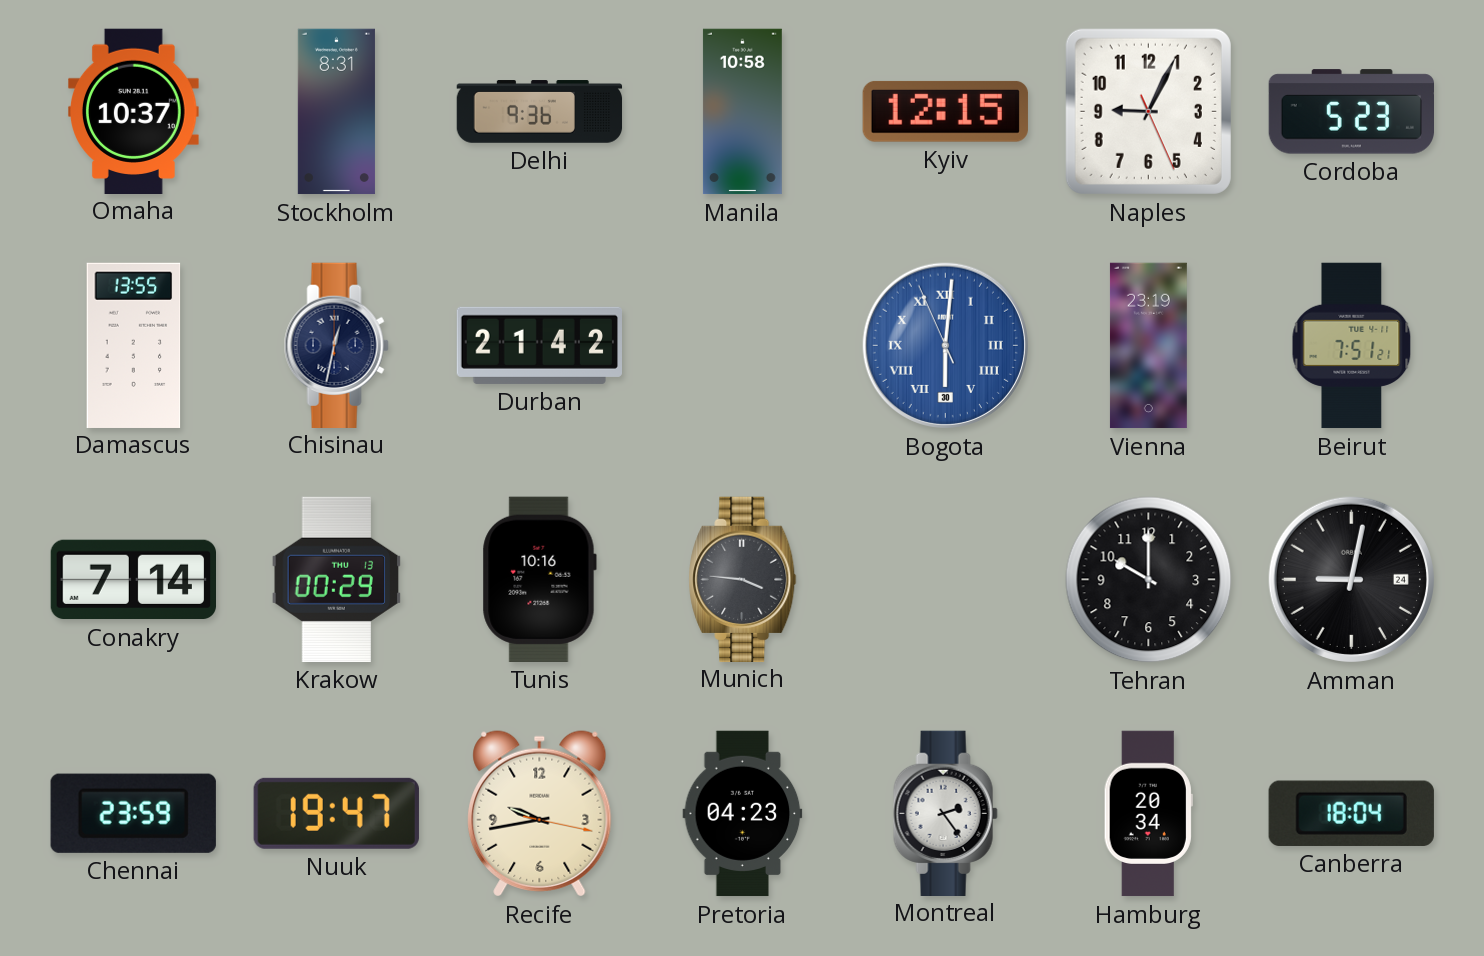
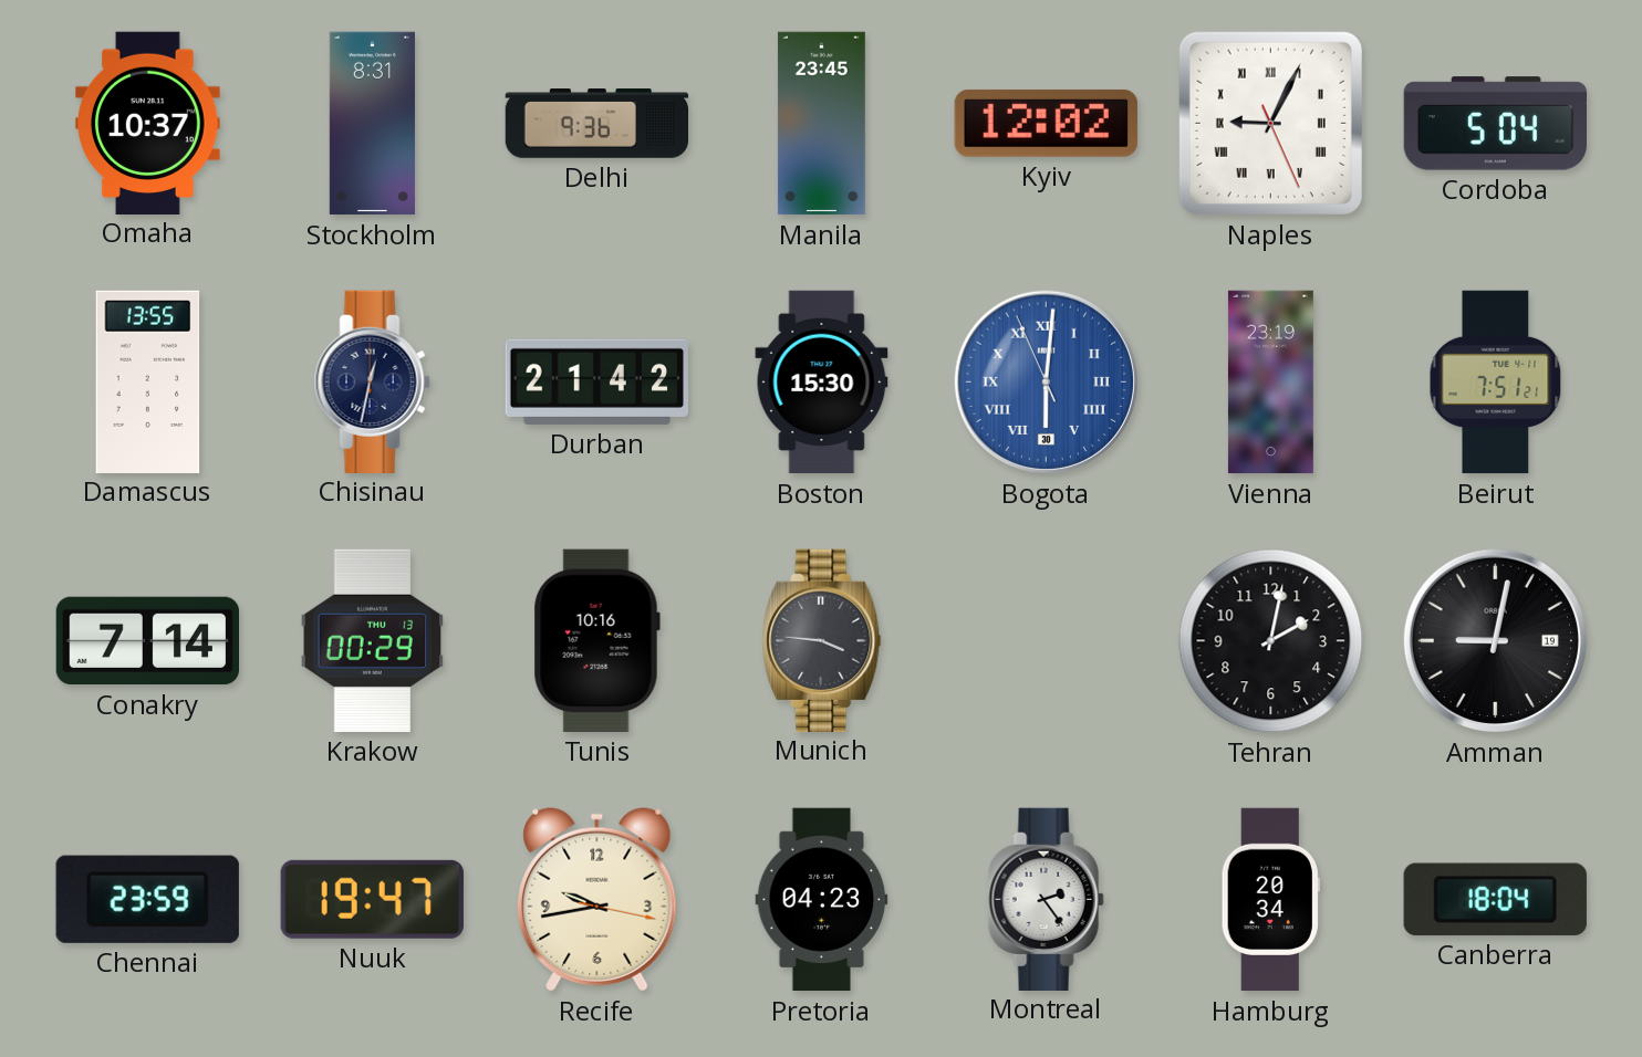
Manila: 10:58 -> 23:45 (821, 124)
Kyiv: 12:15 -> 12:02 (1046, 123)
Naples numerals: Arabic -> Roman (1270, 123)
Cordoba: 5:23 -> 5:04 (1495, 124)
Boston: none -> 15:30 (822, 383)
Tehran: 10:00 -> 2:02 (1271, 641)
Amman date: 24 -> 19 (1495, 640)
